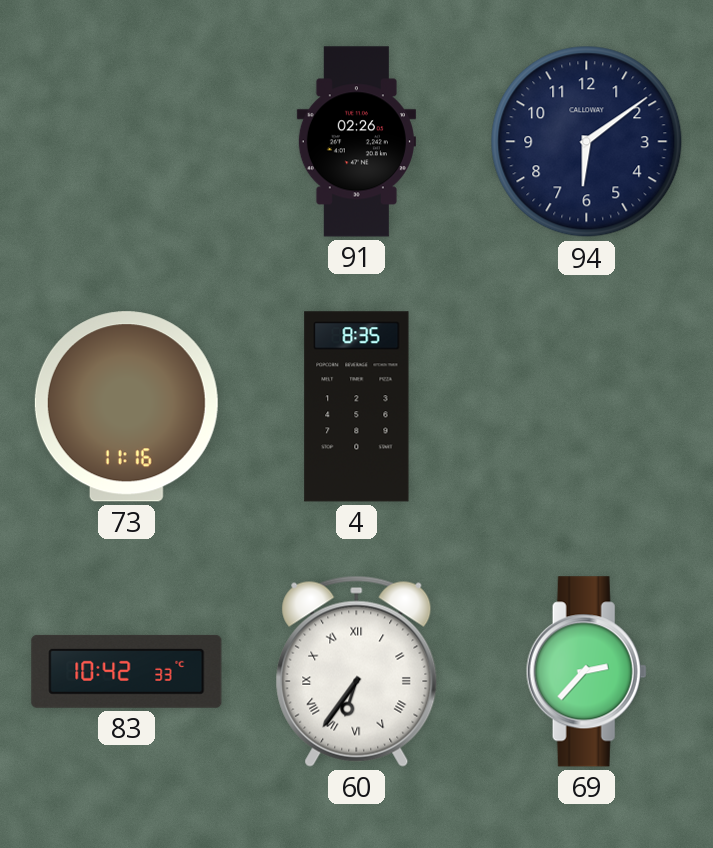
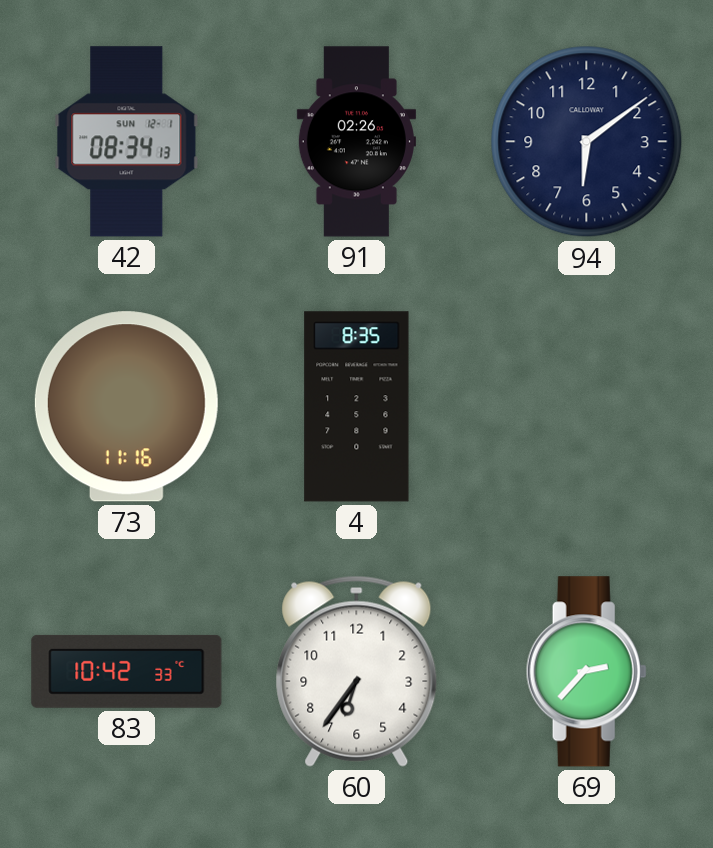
42: none -> 08:34 (127, 142)
60 numerals: Roman -> Arabic (357, 671)
